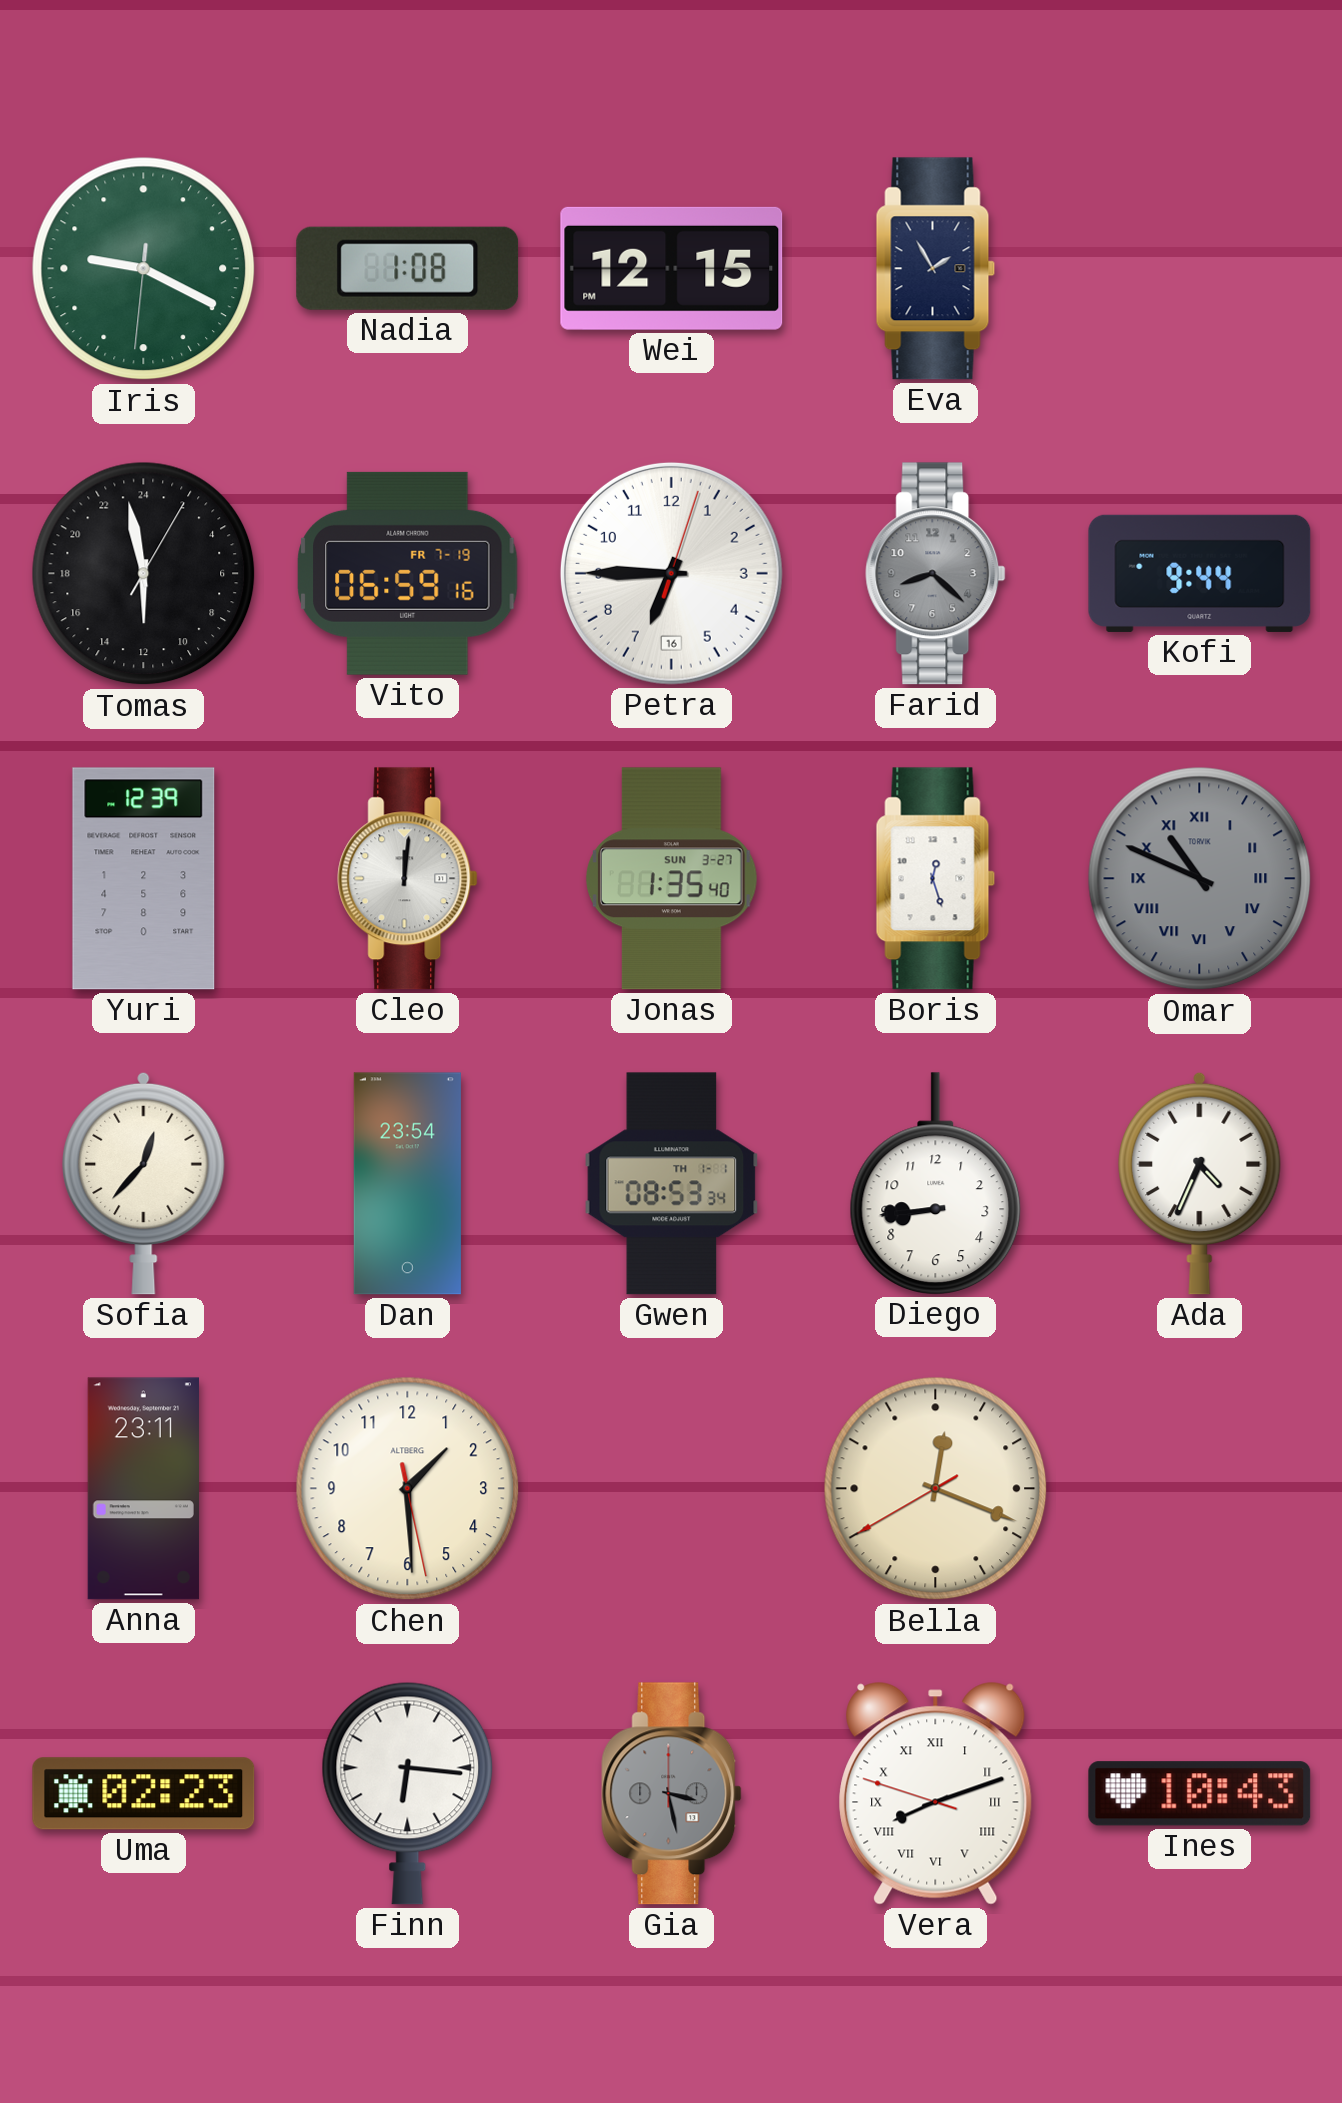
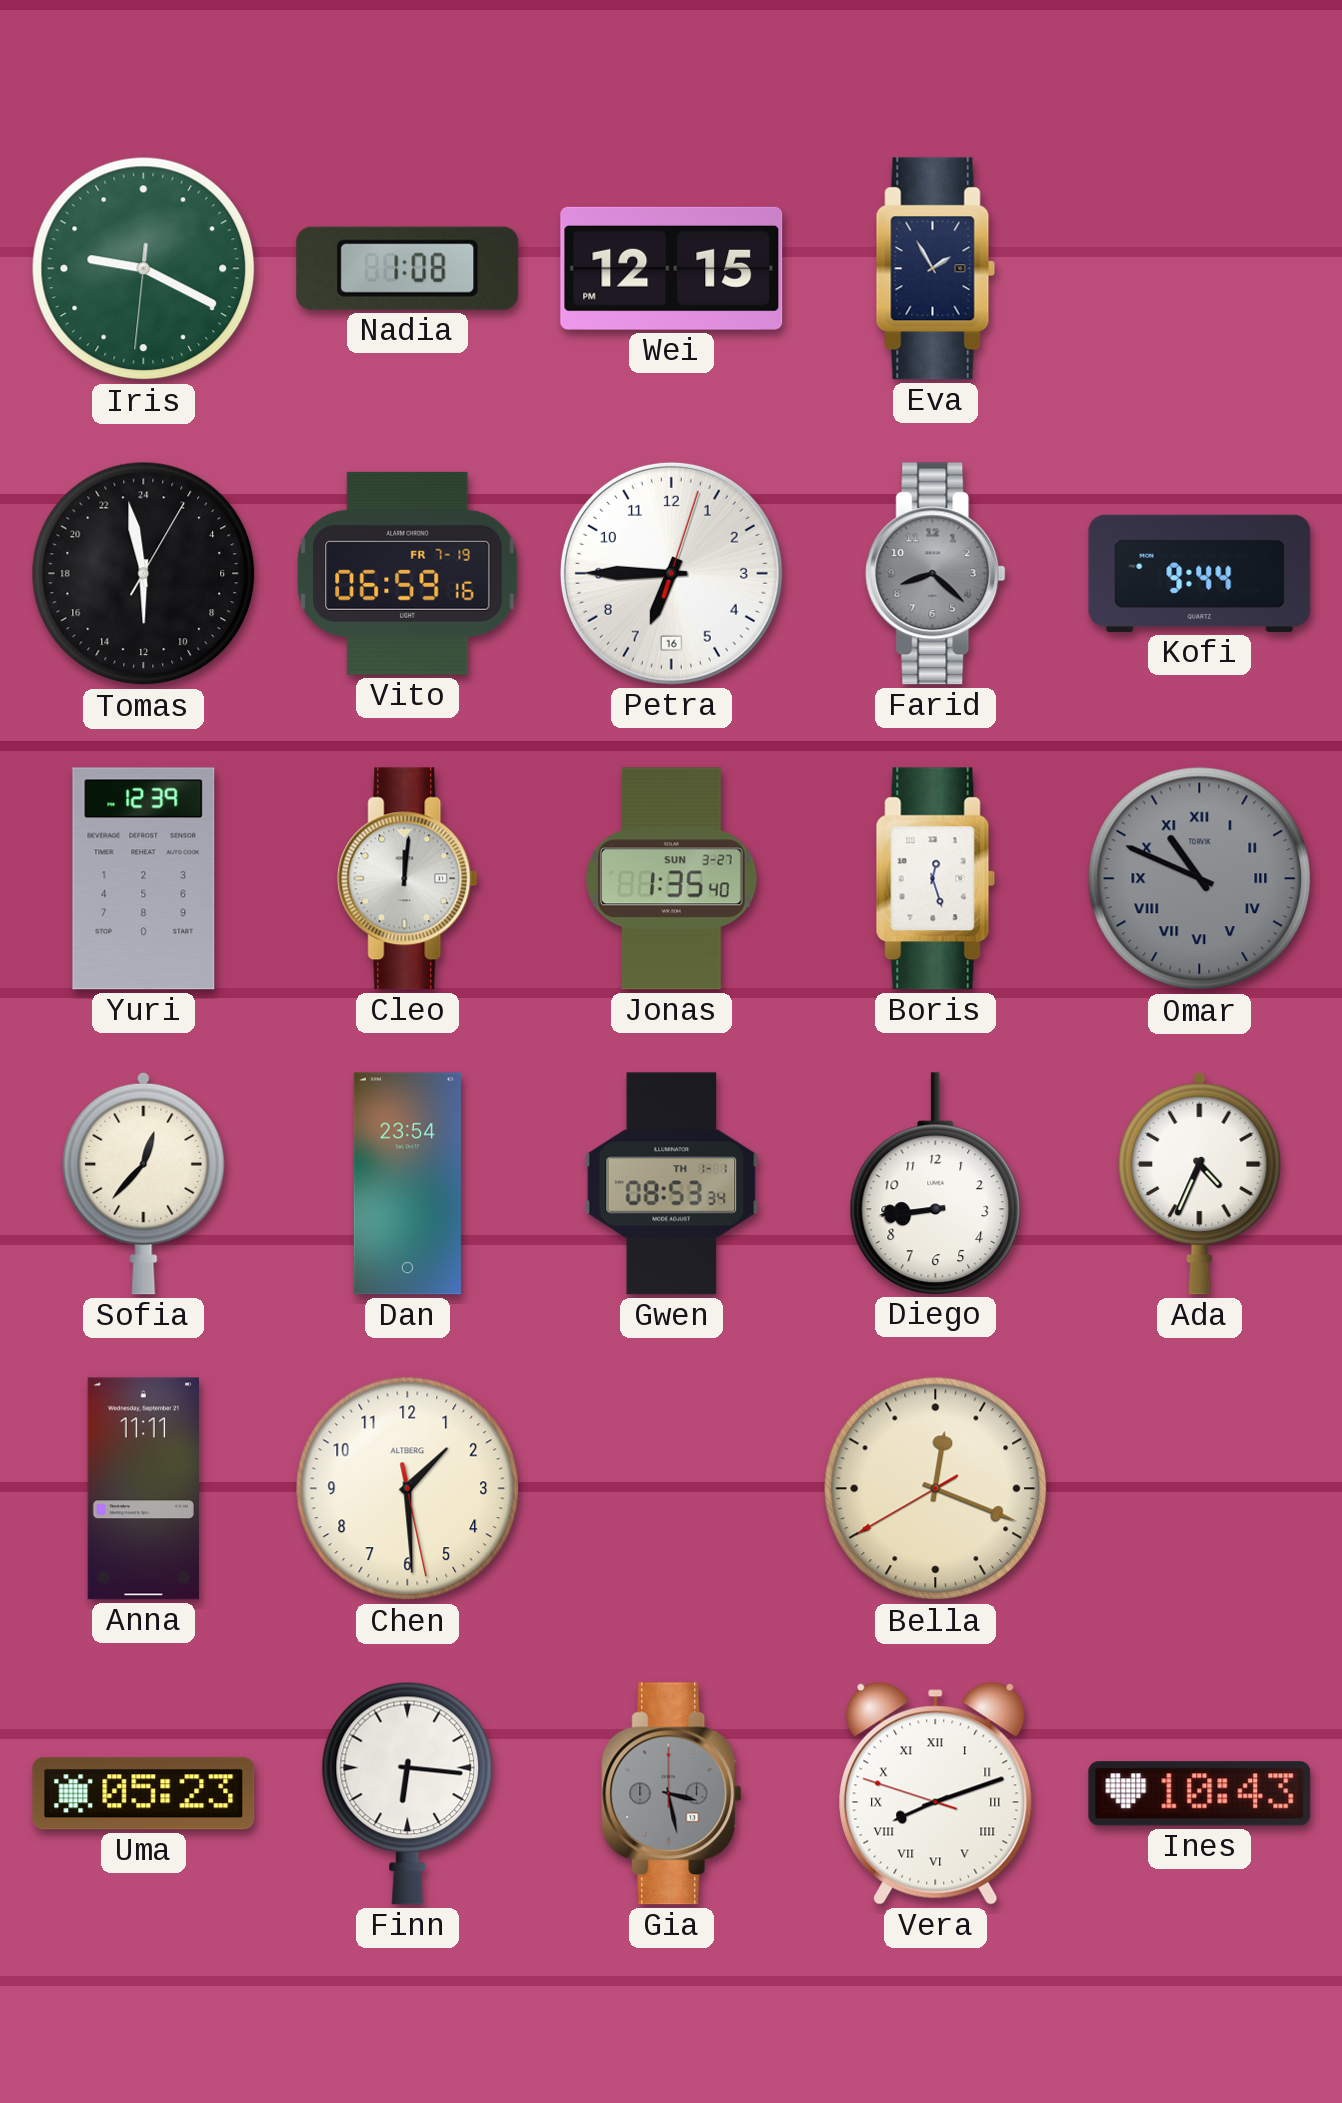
Anna: 23:11 -> 11:11 (143, 1489)
Uma: 02:23 -> 05:23 (144, 1794)
